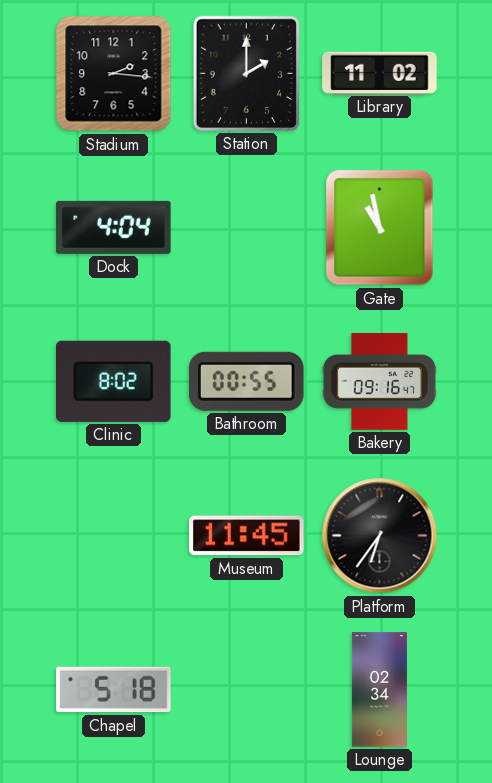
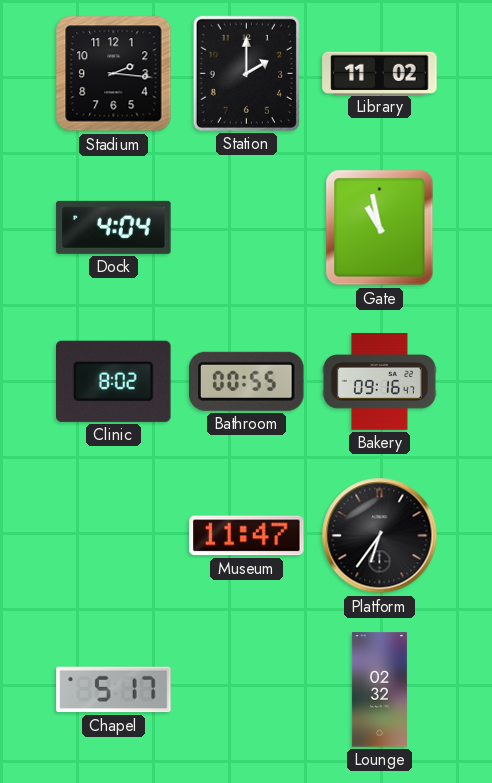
Museum: 11:45 -> 11:47 (247, 536)
Chapel: 5:18 -> 5:17 (114, 690)
Lounge: 02:34 -> 02:32 (379, 690)
